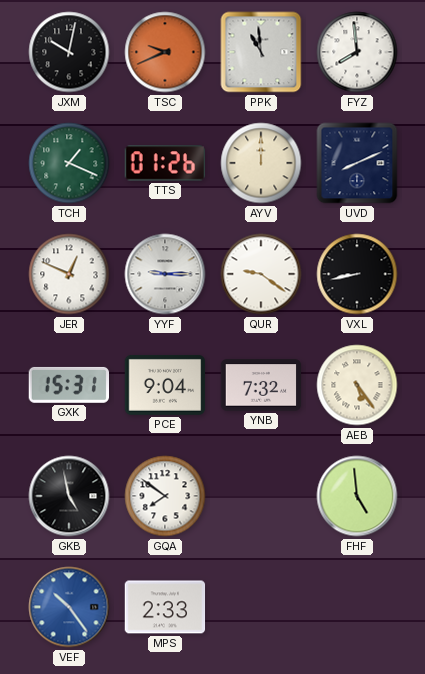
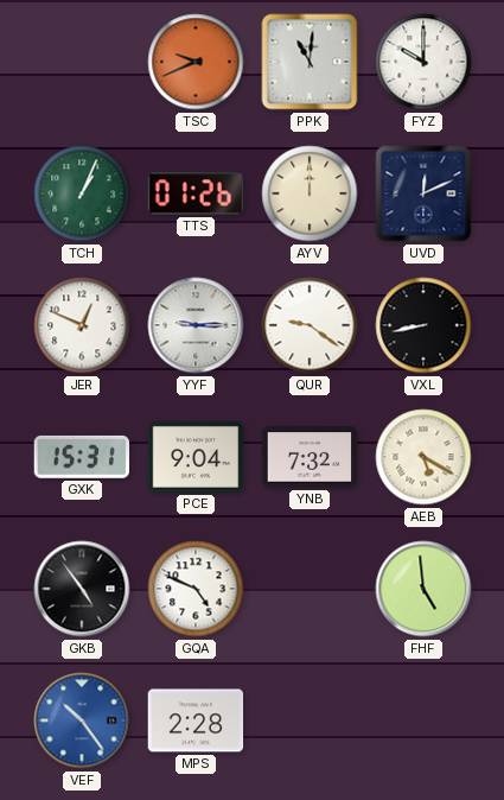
JXM: 10:02 -> none (69, 52)
PPK: 10:59 -> 11:01 (310, 62)
FYZ: 7:59 -> 10:00 (423, 62)
TCH: 1:19 -> 1:04 (82, 193)
UVD: 8:11 -> 12:11 (423, 193)
AEB: 5:24 -> 5:20 (423, 457)
GKB: 4:58 -> 4:54 (82, 589)
GQA: 7:51 -> 4:49 (196, 589)
MPS: 2:33 -> 2:28 (196, 720)
